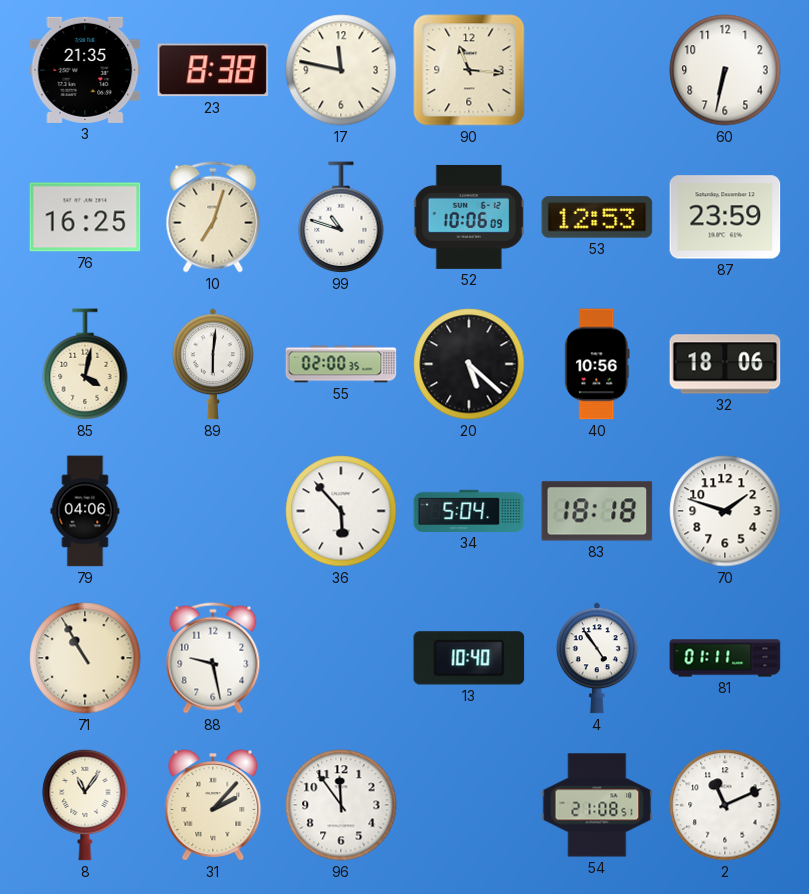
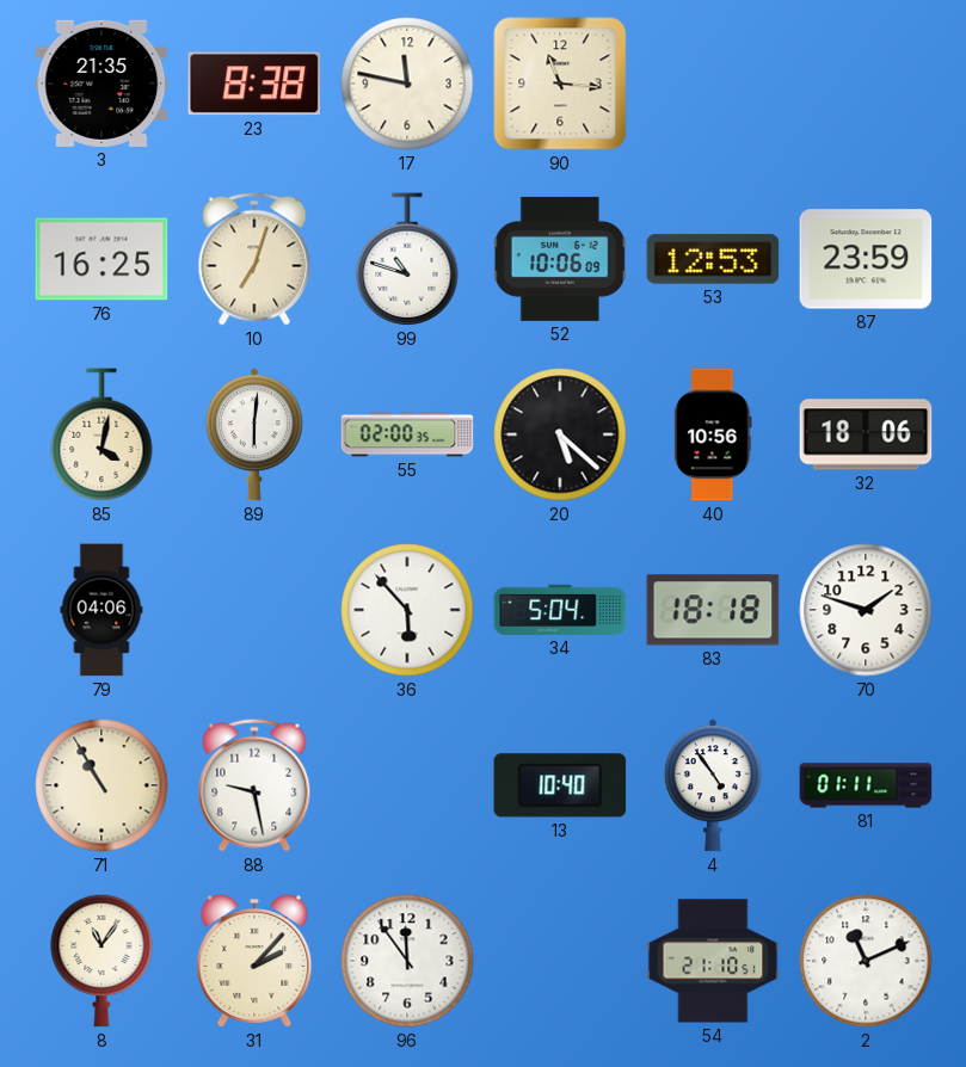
60: 6:32 -> none (725, 70)
54: 21:08 -> 21:10 (713, 961)
